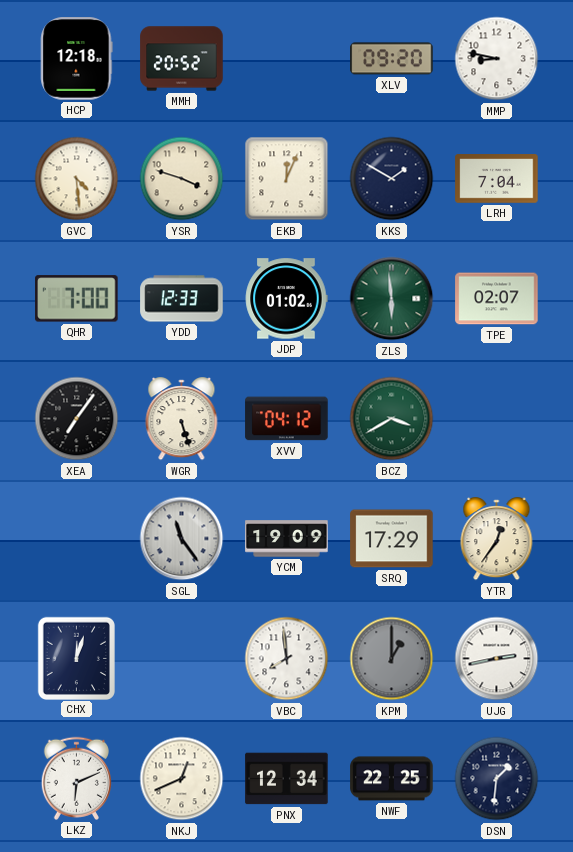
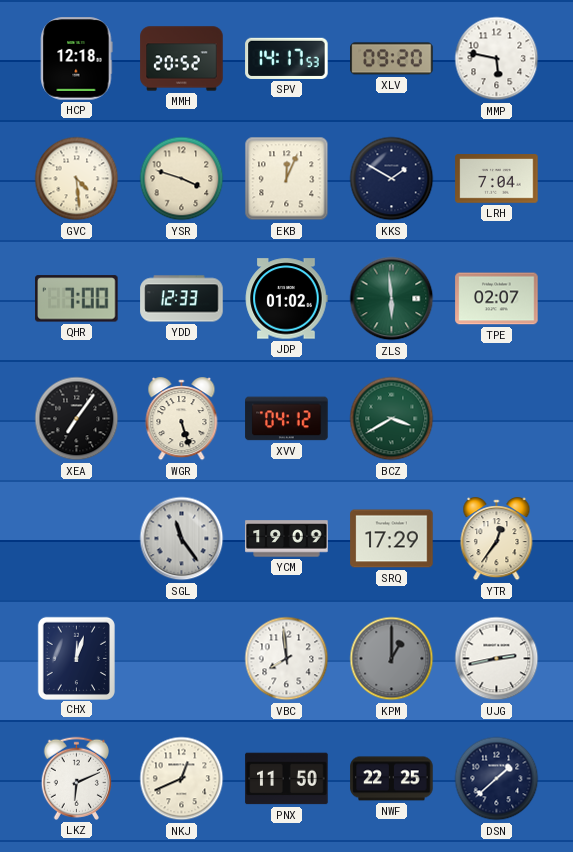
SPV: none -> 14:17 (287, 58)
MMP: 8:47 -> 5:47 (497, 59)
PNX: 12:34 -> 11:50 (287, 779)
DSN: 1:31 -> 1:38 (497, 779)
